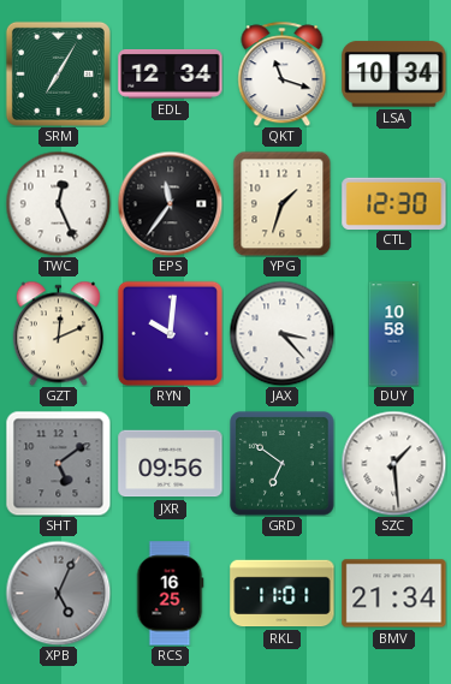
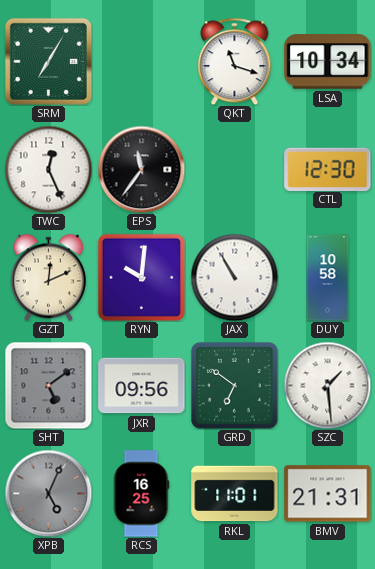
EDL: 12:34 -> none (171, 75)
YPG: 1:33 -> none (283, 203)
JAX: 3:23 -> 10:55 (234, 277)
BMV: 21:34 -> 21:31 (328, 494)
